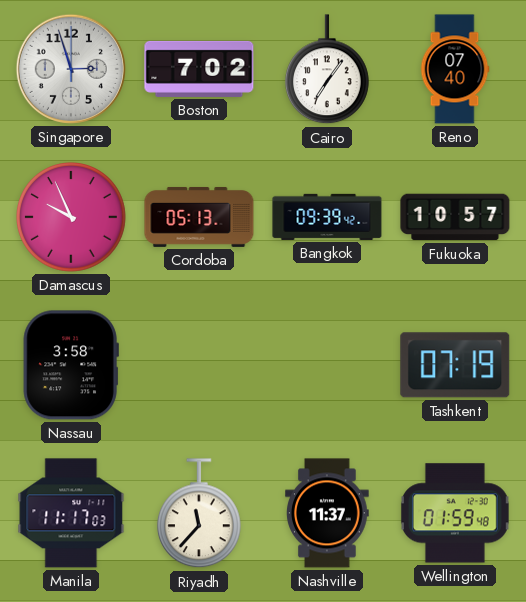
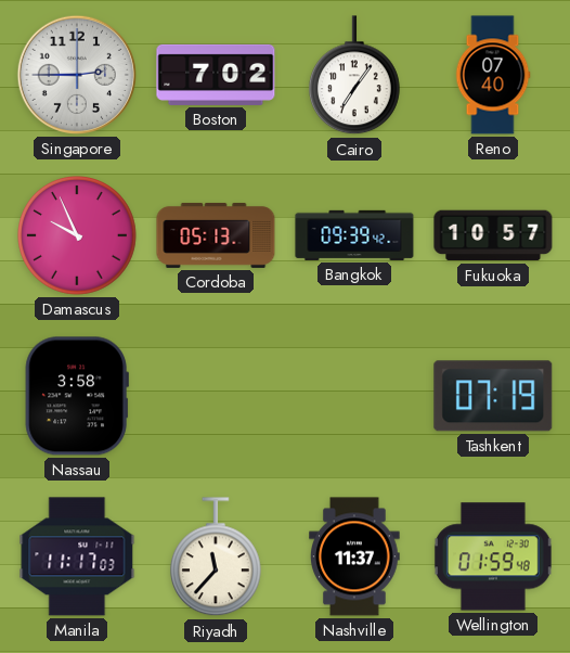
Singapore: 2:57 -> 2:45 (77, 75)
